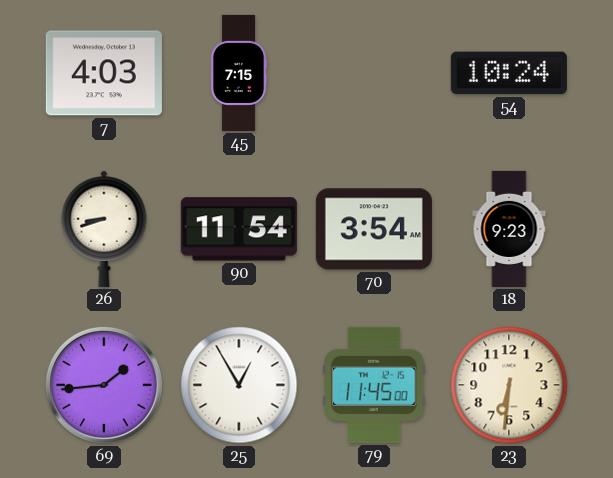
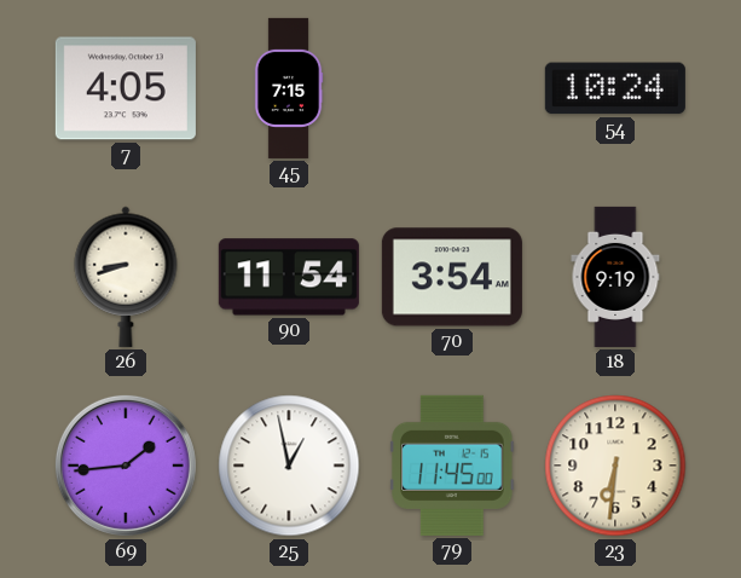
7: 4:03 -> 4:05 (126, 88)
18: 9:23 -> 9:19 (615, 277)
25: 12:55 -> 12:58 (289, 466)
